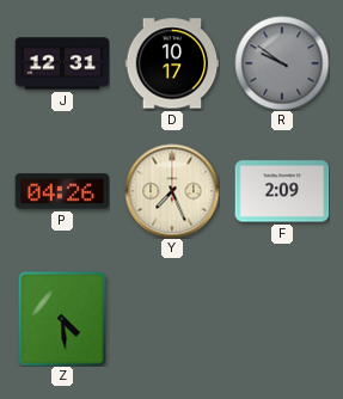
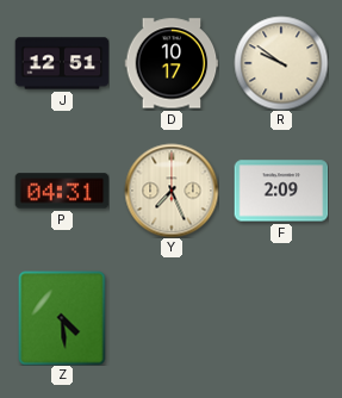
J: 12:31 -> 12:51 (62, 63)
R dial: grey -> cream (281, 63)
P: 04:26 -> 04:31 (62, 191)
